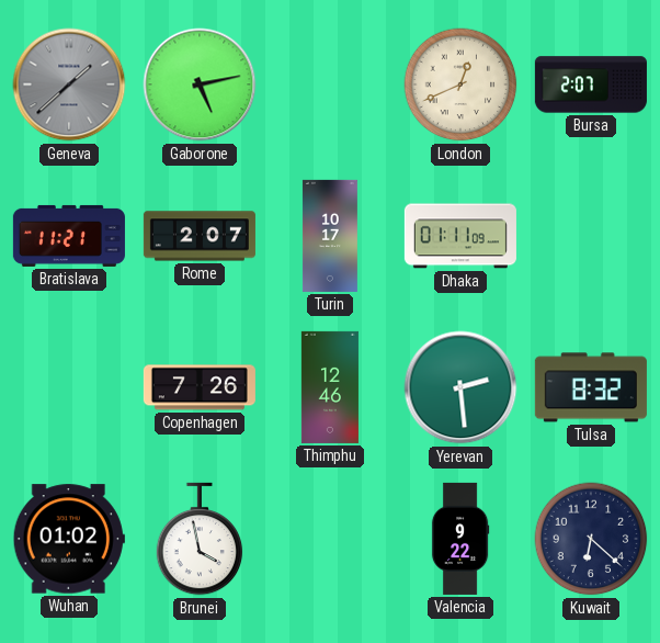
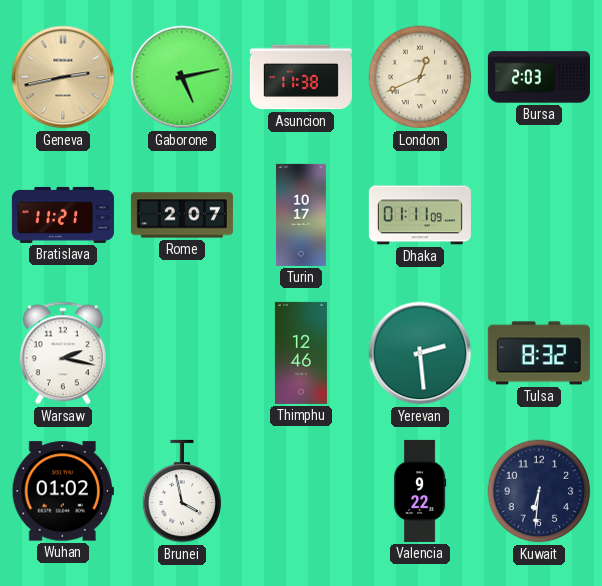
Geneva: 1:38 -> 2:43 (63, 77)
Geneva dial: grey -> champagne (63, 77)
Asuncion: none -> 11:38 (301, 77)
Bursa: 2:07 -> 2:03 (539, 77)
Warsaw: none -> 2:17 (63, 353)
Copenhagen: 7:26 -> none (200, 387)
Kuwait: 6:22 -> 6:31 (539, 491)
